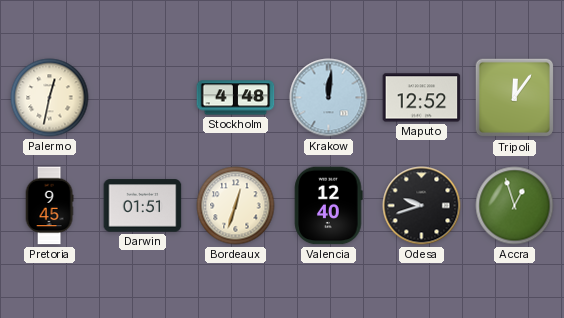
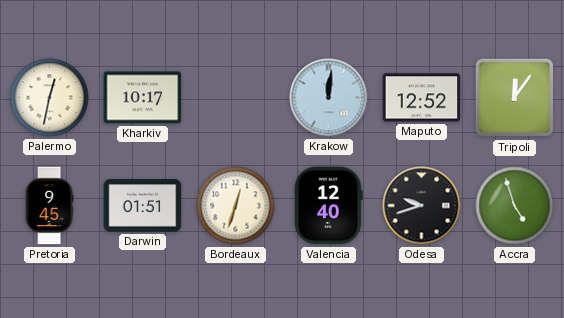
Kharkiv: none -> 10:17 (143, 98)
Stockholm: 4:48 -> none (236, 98)
Accra: 12:57 -> 4:57 (515, 206)
